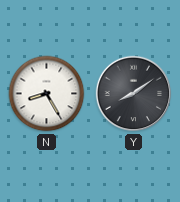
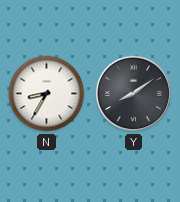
N: 8:25 -> 8:35 (47, 94)
